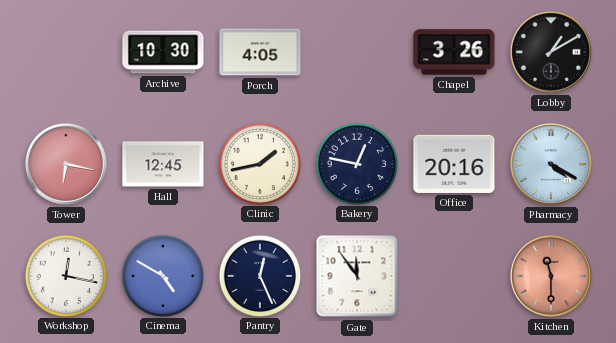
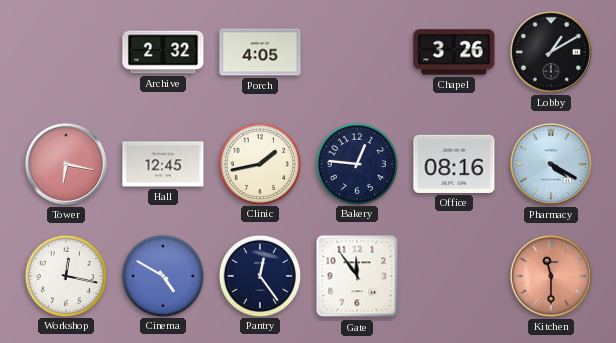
Archive: 10:30 -> 2:32 (163, 52)
Bakery: 12:47 -> 12:46 (356, 163)
Office: 20:16 -> 08:16 (454, 164)
Pantry: 12:26 -> 12:24 (259, 275)
